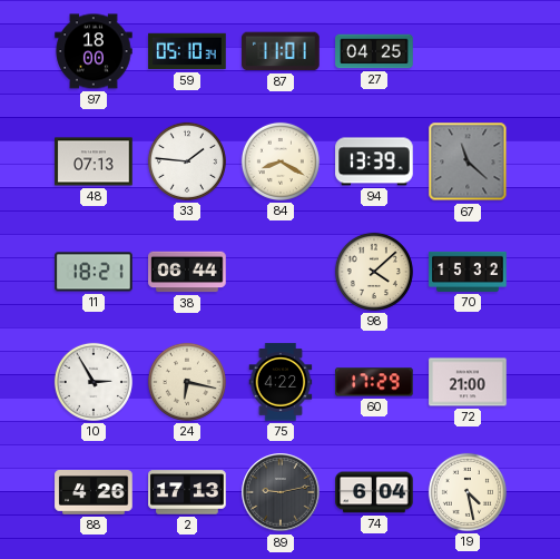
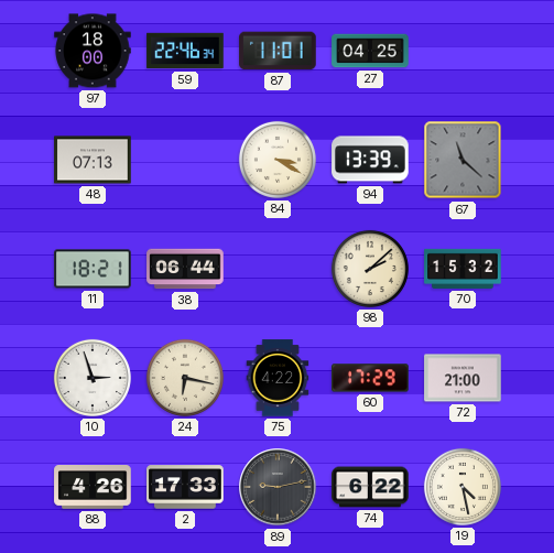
59: 05:10 -> 22:46 (185, 51)
33: 1:46 -> none (187, 161)
84: 8:20 -> 3:20 (278, 160)
98: 4:08 -> 2:08 (370, 269)
10: 2:55 -> 2:57 (93, 378)
2: 17:13 -> 17:33 (185, 487)
74: 6:04 -> 6:22 (370, 487)
